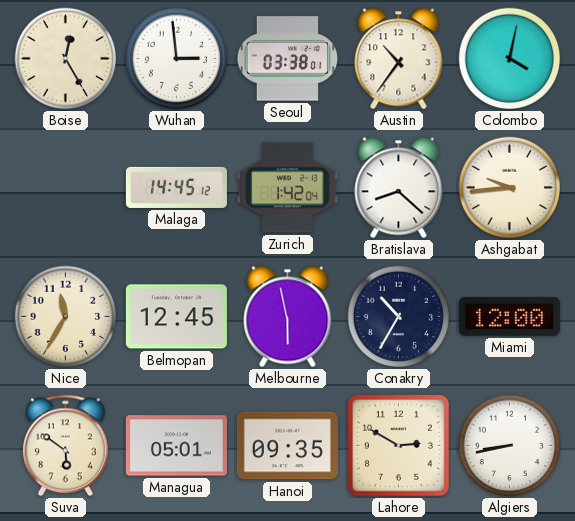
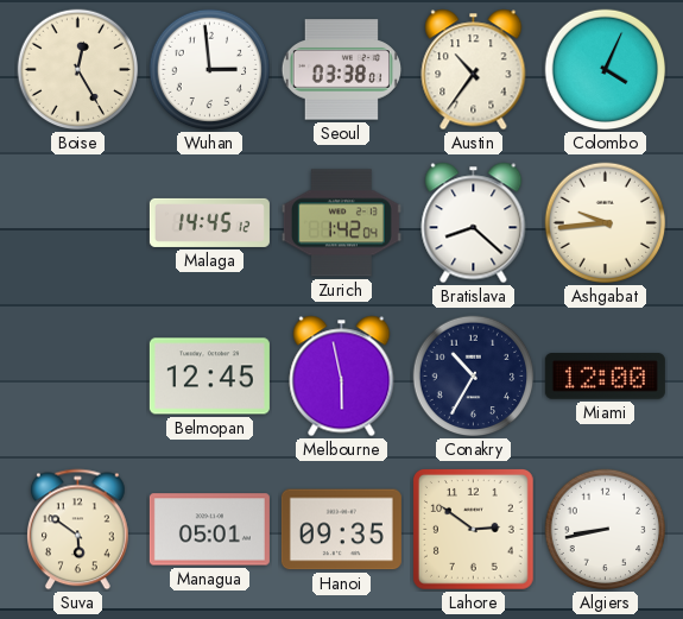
Colombo: 4:02 -> 4:04 (606, 70)
Nice: 11:35 -> none (66, 317)
Lahore: 2:50 -> 2:51 (474, 530)
